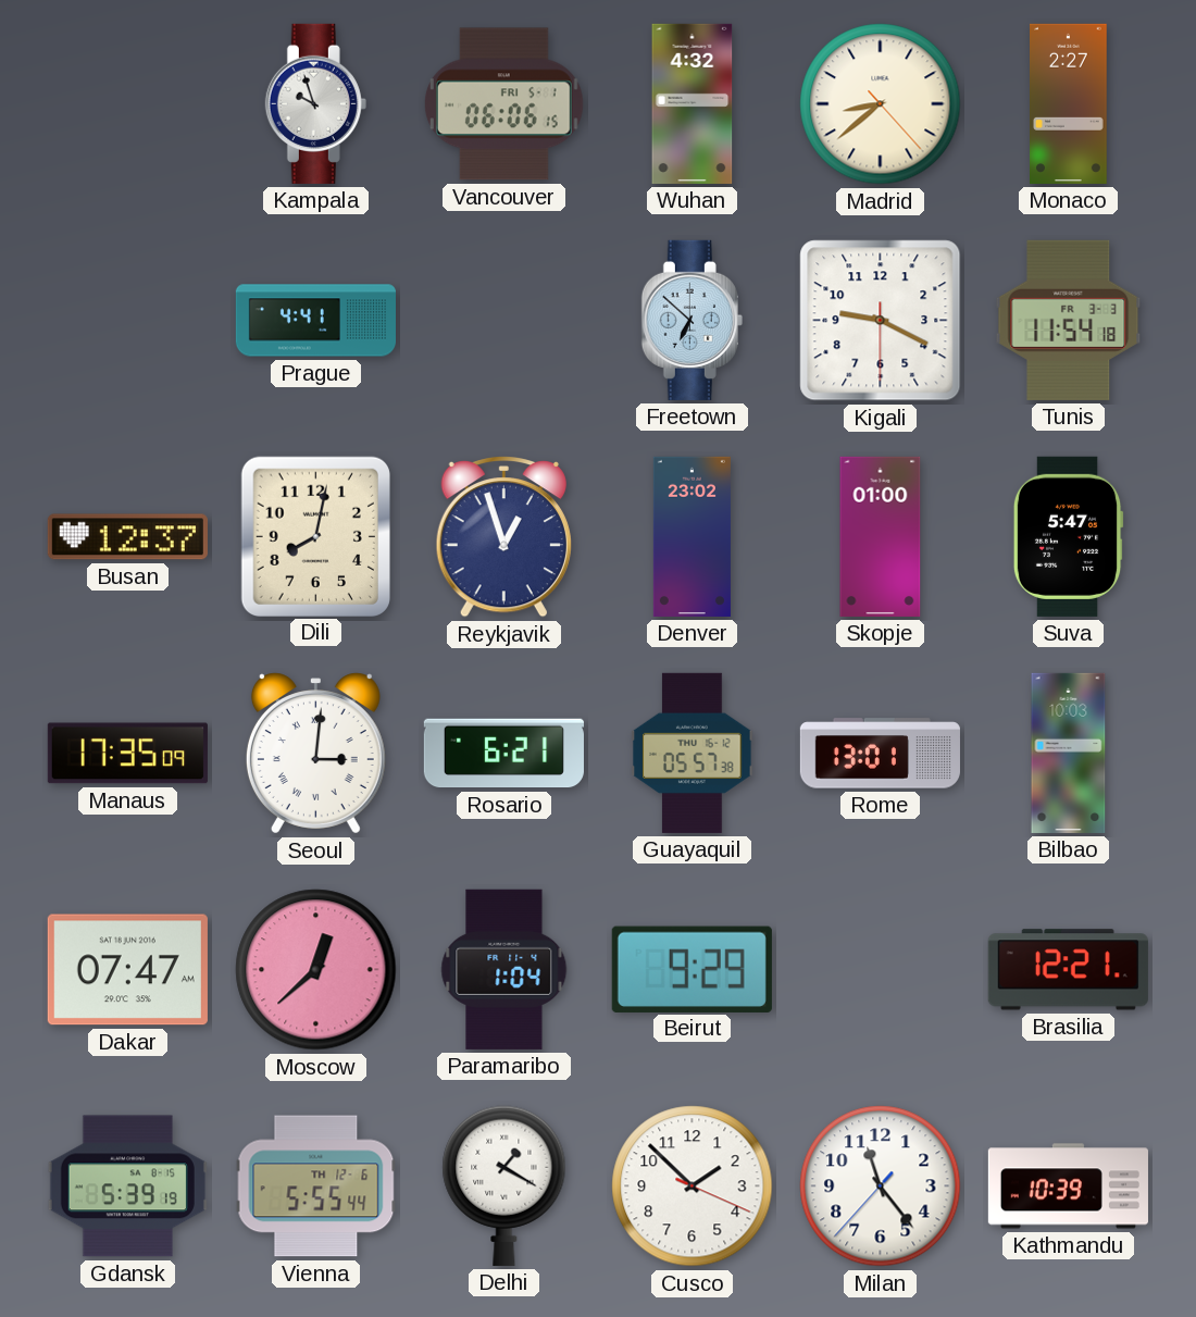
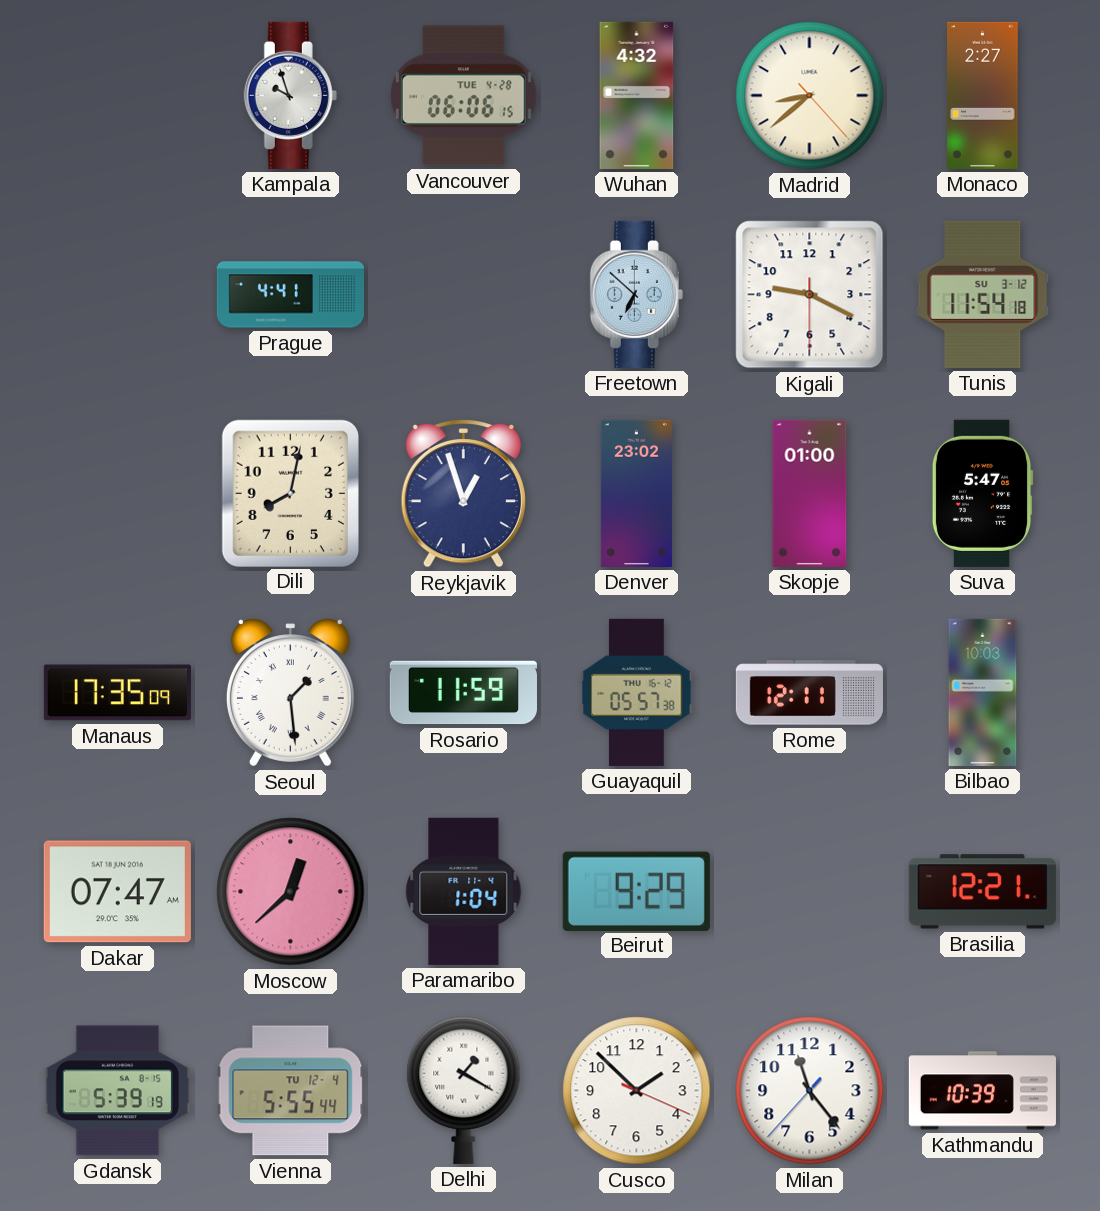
Vancouver date: FRI 5-1 -> TUE 4-28 (463, 96)
Tunis date: FR 3-3 -> SU 3-12 (983, 294)
Busan: 12:37 -> none (127, 537)
Seoul: 3:01 -> 1:29 (290, 693)
Rosario: 6:21 -> 11:59 (463, 693)
Rome: 13:01 -> 12:11 (809, 693)
Vienna date: TH 12-6 -> TU 12-4 (291, 1091)
